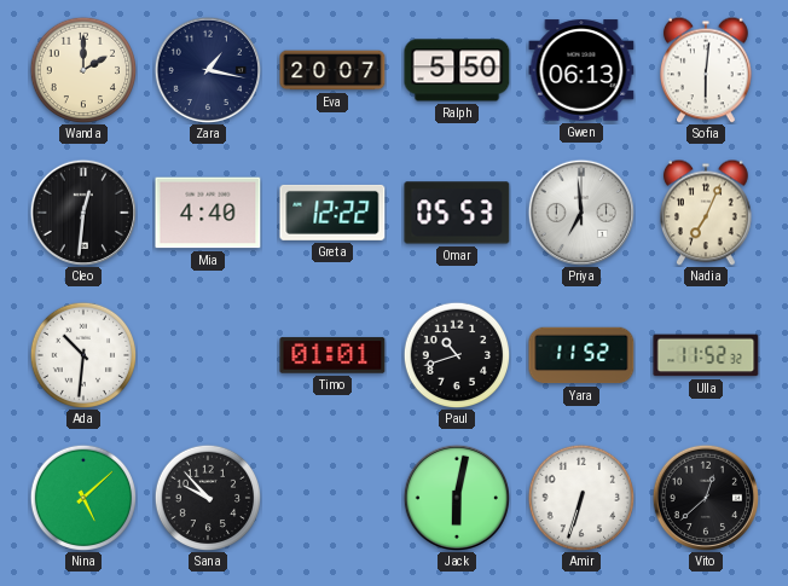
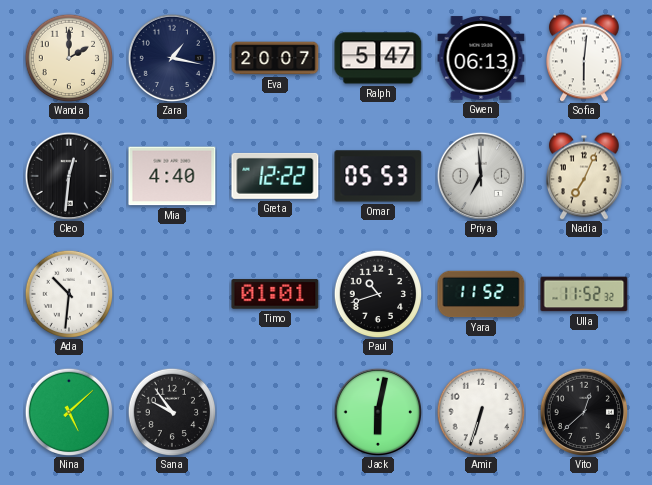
Ralph: 5:50 -> 5:47 (378, 58)
Sana: 9:53 -> 9:54 (172, 412)
